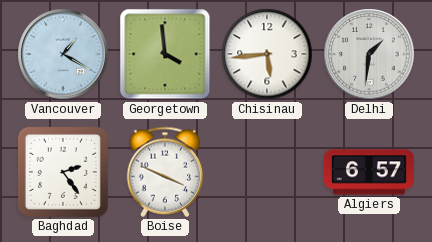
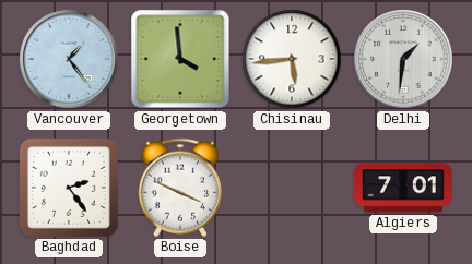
Vancouver: 1:20 -> 1:24 (69, 59)
Algiers: 6:57 -> 7:01 (403, 188)
